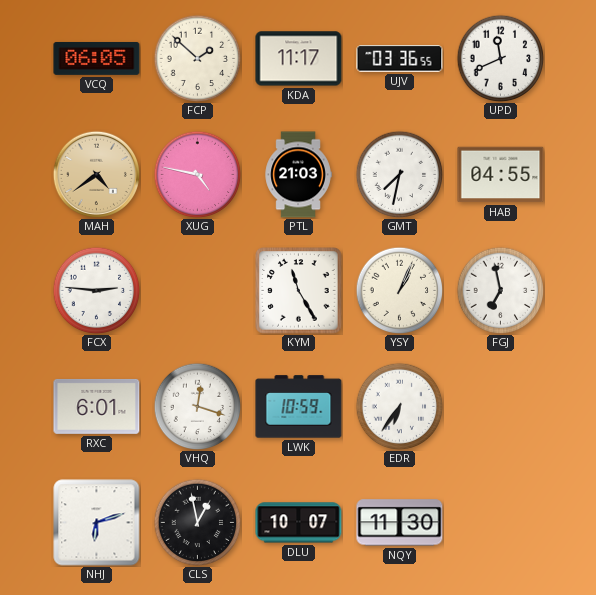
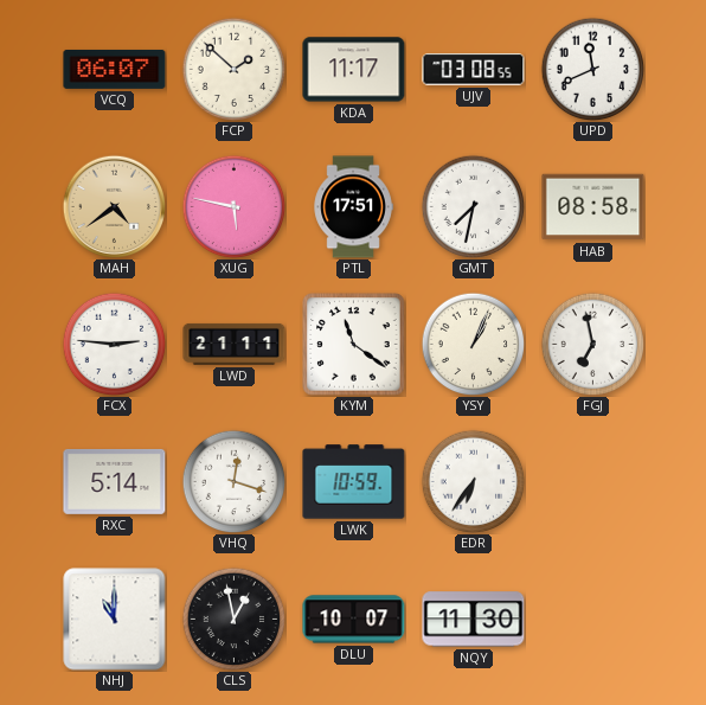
VCQ: 06:05 -> 06:07 (115, 69)
UJV: 03:36 -> 03:08 (474, 70)
XUG: 4:47 -> 5:47 (233, 206)
PTL: 21:03 -> 17:51 (353, 207)
HAB: 04:55 -> 08:58 (593, 207)
LWD: none -> 21:11 (235, 344)
KYM: 11:25 -> 11:21 (354, 345)
RXC: 6:01 -> 5:14 (115, 481)
NHJ: 6:12 -> 11:00 (115, 620)
